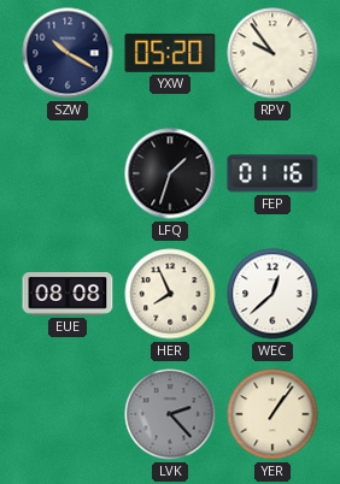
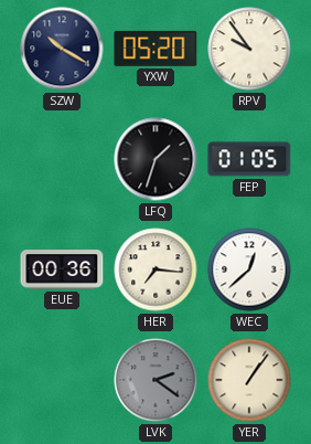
FEP: 01:16 -> 01:05 (249, 159)
EUE: 08:08 -> 00:36 (62, 269)
HER: 7:56 -> 7:16 (155, 269)
LVK: 2:23 -> 2:21 (155, 380)
